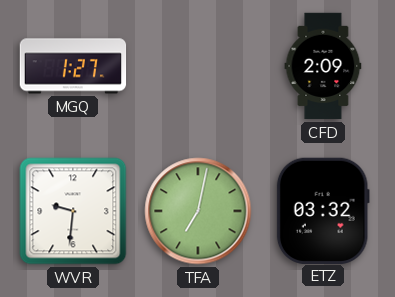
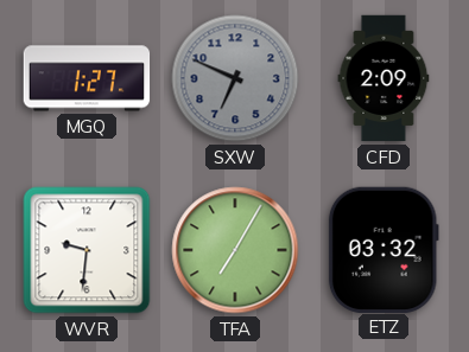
SXW: none -> 6:49 (235, 78)
TFA: 7:02 -> 7:05 (235, 250)
